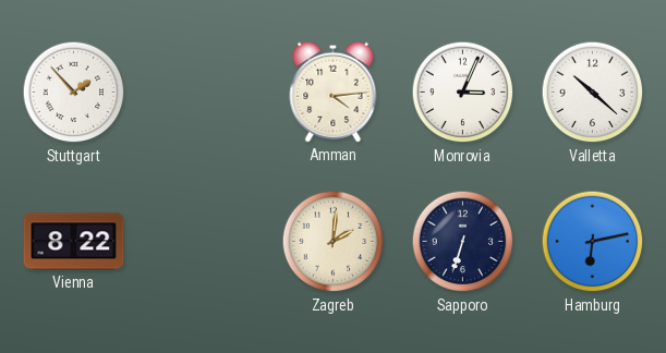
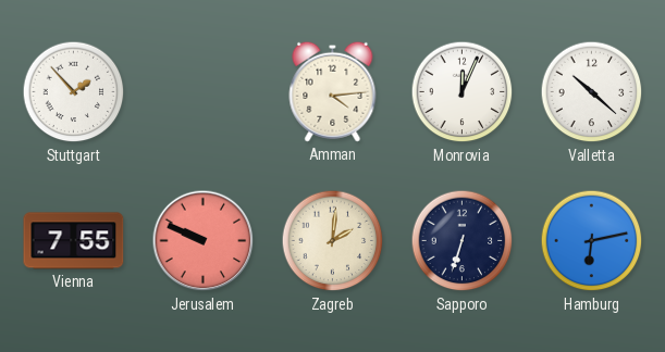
Monrovia: 3:04 -> 12:04 (463, 92)
Vienna: 8:22 -> 7:55 (74, 241)
Jerusalem: none -> 9:49 (204, 241)
